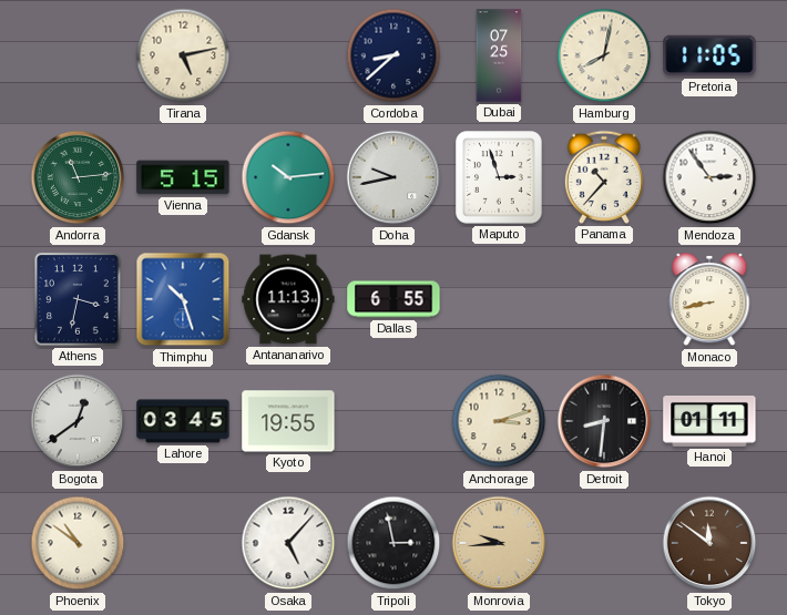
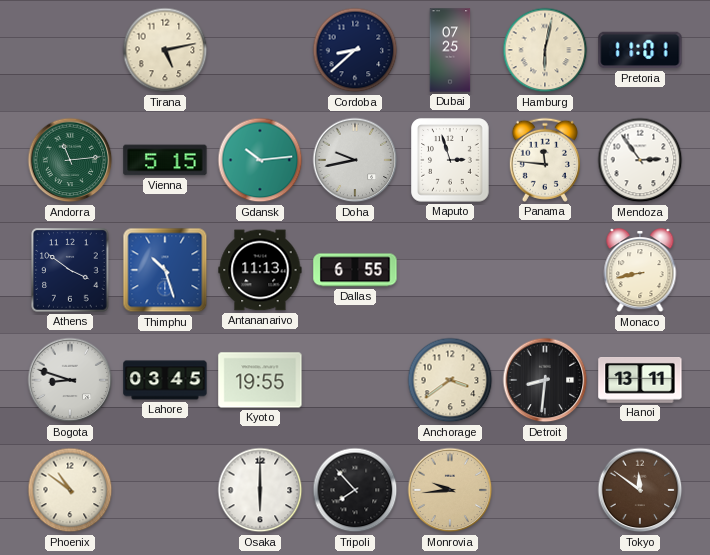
Hamburg: 8:02 -> 6:02 (545, 50)
Pretoria: 11:05 -> 11:01 (640, 50)
Panama: 10:37 -> 11:46 (545, 160)
Athens: 3:32 -> 3:51 (70, 270)
Bogota: 12:39 -> 8:48 (70, 380)
Anchorage: 3:12 -> 3:39 (450, 380)
Hanoi: 01:11 -> 13:11 (640, 381)
Osaka: 5:07 -> 6:00 (260, 490)
Tripoli: 2:58 -> 7:53 (355, 490)
